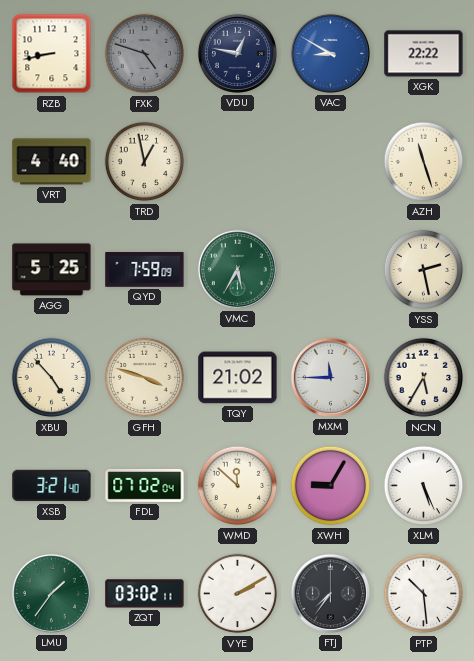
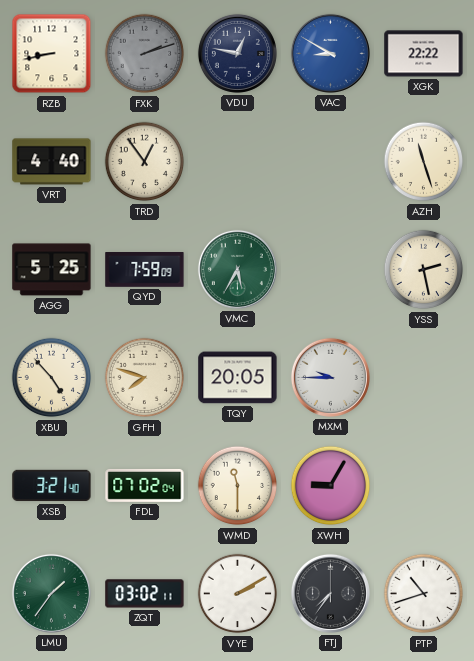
FXK: 4:48 -> 2:12 (145, 54)
TRD: 12:58 -> 12:54 (145, 162)
GFH: 3:48 -> 7:48 (145, 378)
TQY: 21:02 -> 20:05 (238, 378)
MXM: 11:45 -> 9:45 (330, 377)
NCN: 5:35 -> none (424, 378)
WMD: 11:52 -> 11:30 (238, 486)
XLM: 5:26 -> none (424, 486)
PTP: 10:29 -> 10:42 (424, 594)
